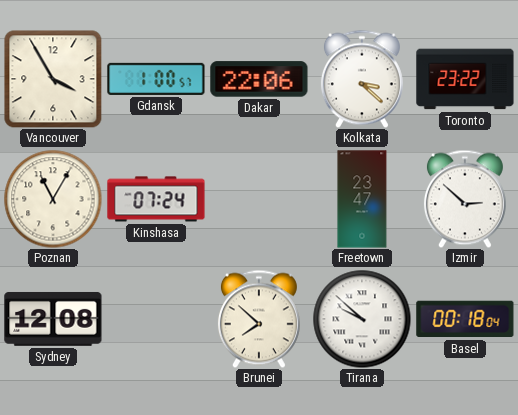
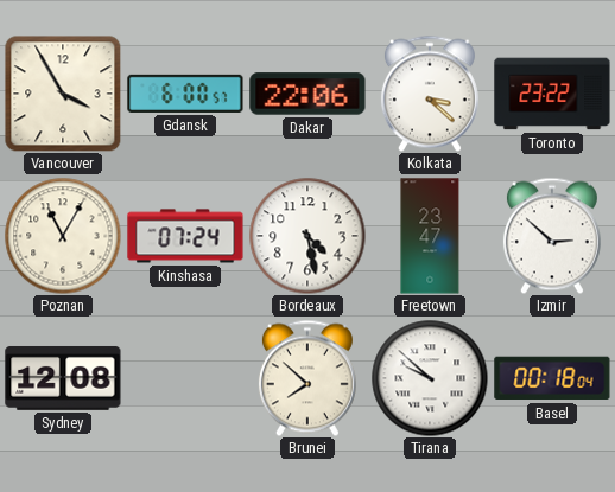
Gdansk: 1:00 -> 6:00 (185, 94)
Bordeaux: none -> 4:28 (307, 236)
